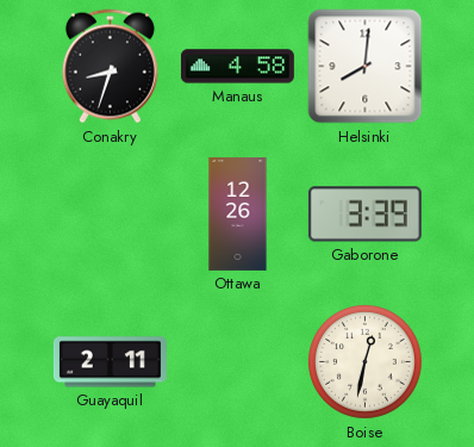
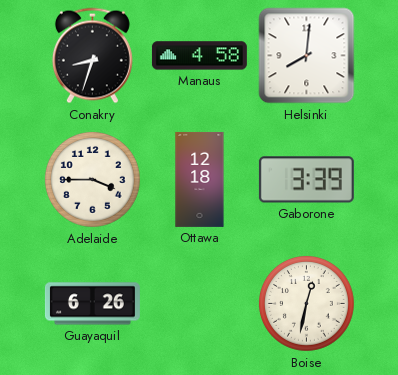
Adelaide: none -> 3:45 (92, 179)
Ottawa: 12:26 -> 12:18 (200, 179)
Guayaquil: 2:11 -> 6:26 (92, 304)
